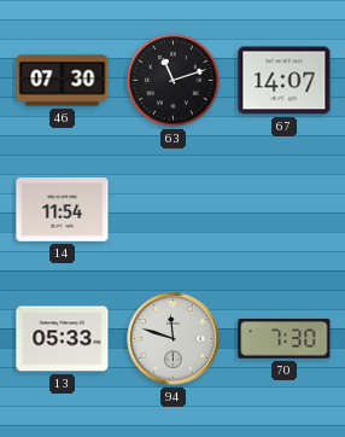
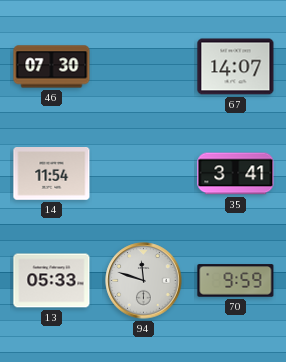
63: 11:12 -> none (174, 81)
35: none -> 3:41 (236, 174)
70: 7:30 -> 9:59 (236, 281)
